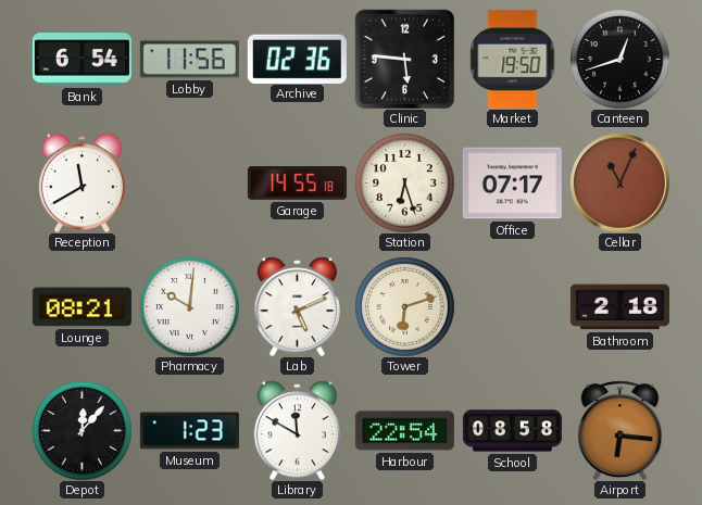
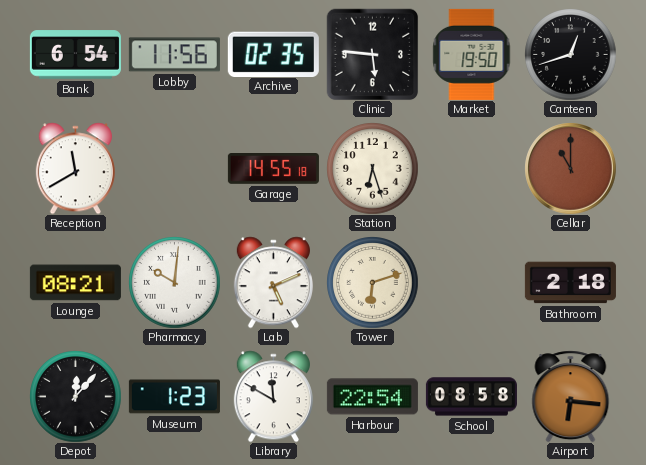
Archive: 02:36 -> 02:35 (273, 54)
Office: 07:17 -> none (512, 184)
Cellar: 11:04 -> 11:00 (571, 169)
